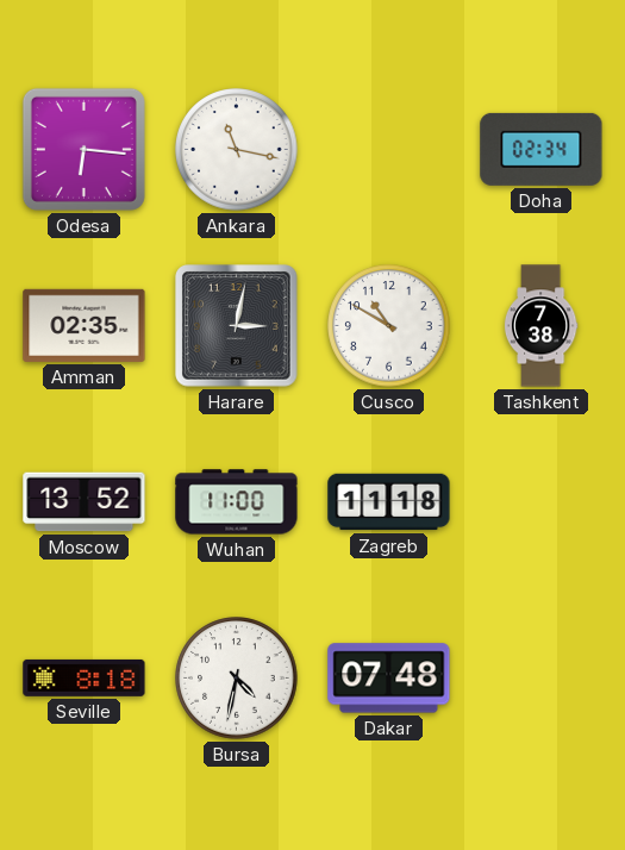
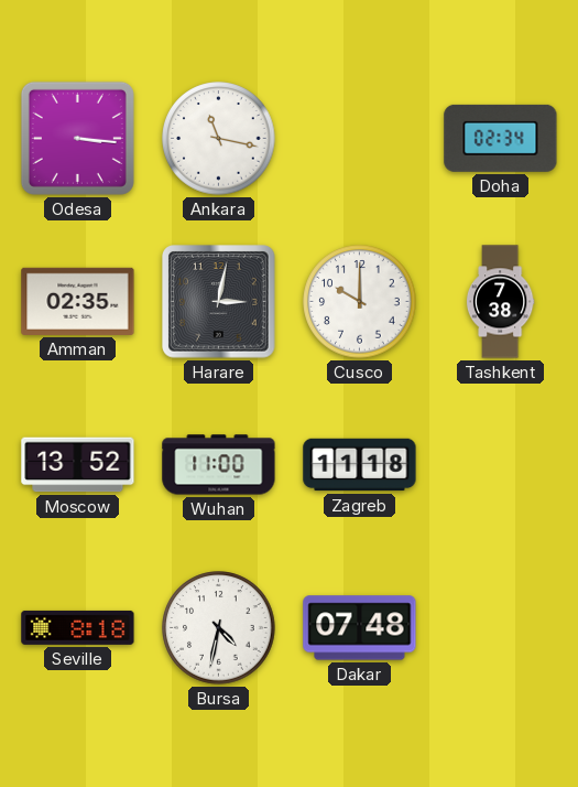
Odesa: 6:16 -> 3:16 (77, 138)
Cusco: 10:50 -> 10:00 (360, 302)
